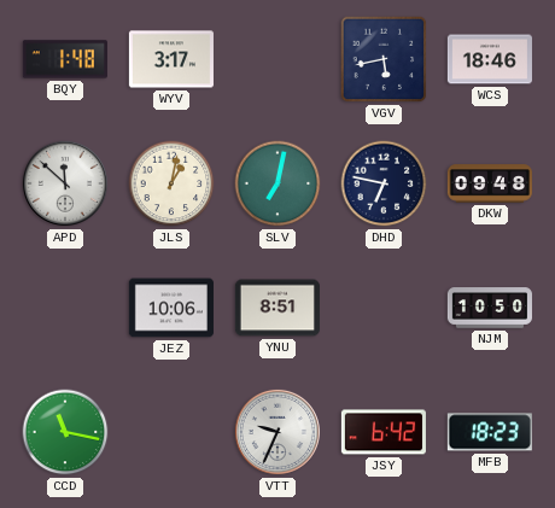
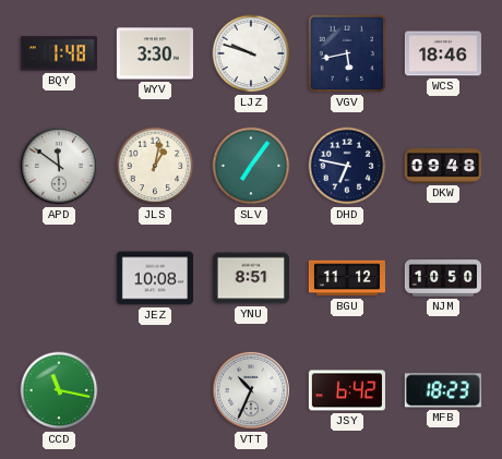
WYV: 3:17 -> 3:30 (155, 53)
LJZ: none -> 9:48 (251, 53)
APD: 11:52 -> 11:51 (59, 166)
SLV: 7:02 -> 7:06 (251, 166)
JEZ: 10:06 -> 10:08 (155, 278)
BGU: none -> 11:12 (347, 278)
VTT: 9:34 -> 10:34 (251, 390)
